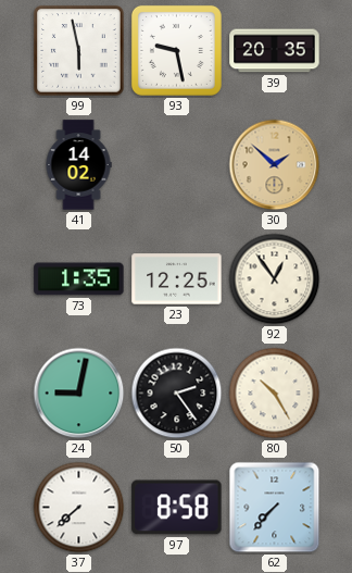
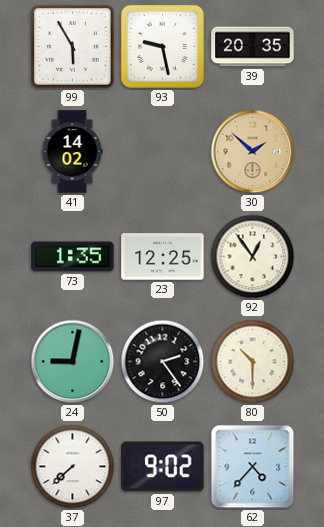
99: 5:58 -> 5:55 (73, 47)
80: 10:25 -> 10:30 (253, 362)
97: 8:58 -> 9:02 (163, 467)
62: 7:37 -> 4:37 (253, 467)
